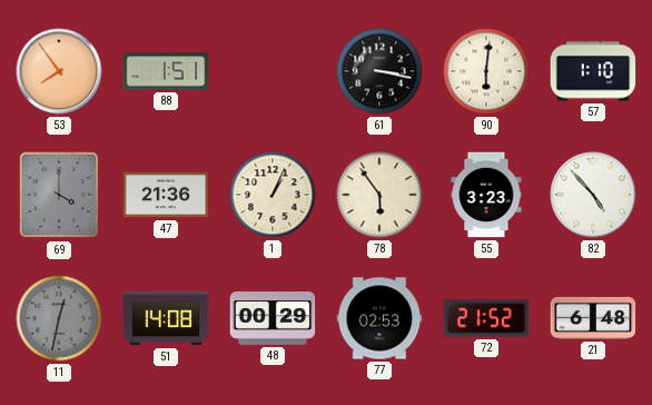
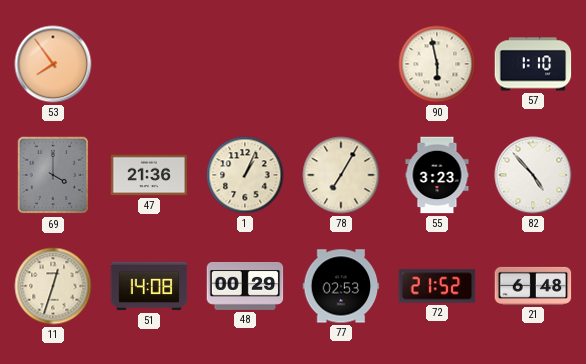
88: 1:51 -> none (166, 71)
61: 3:17 -> none (379, 71)
90: 6:01 -> 5:58 (437, 64)
78: 5:54 -> 7:05 (341, 175)
11: 12:32 -> 12:33 (53, 286)
11 dial: grey -> cream (53, 286)
